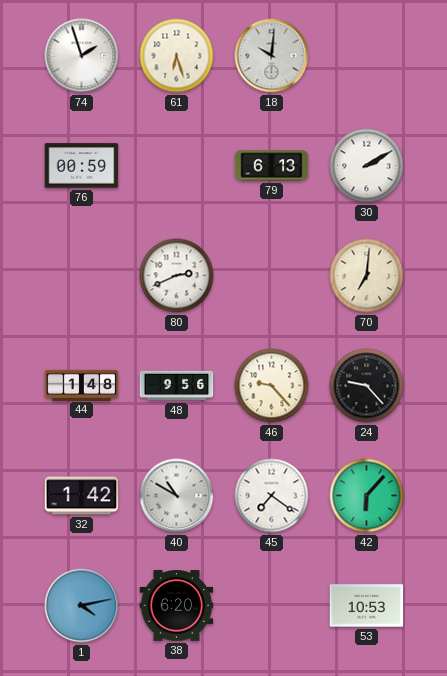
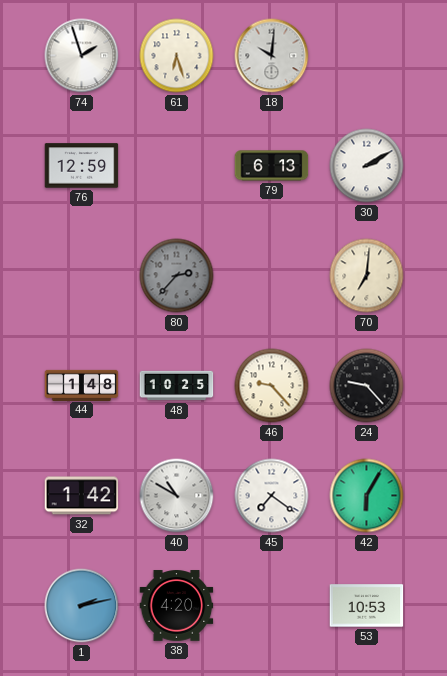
76: 00:59 -> 12:59 (82, 166)
80: 2:41 -> 2:37 (177, 276)
80 dial: white -> grey (177, 276)
48: 9:56 -> 10:25 (177, 386)
42: 6:07 -> 6:05 (367, 496)
1: 4:13 -> 2:13 (82, 606)
38: 6:20 -> 4:20 (177, 606)
